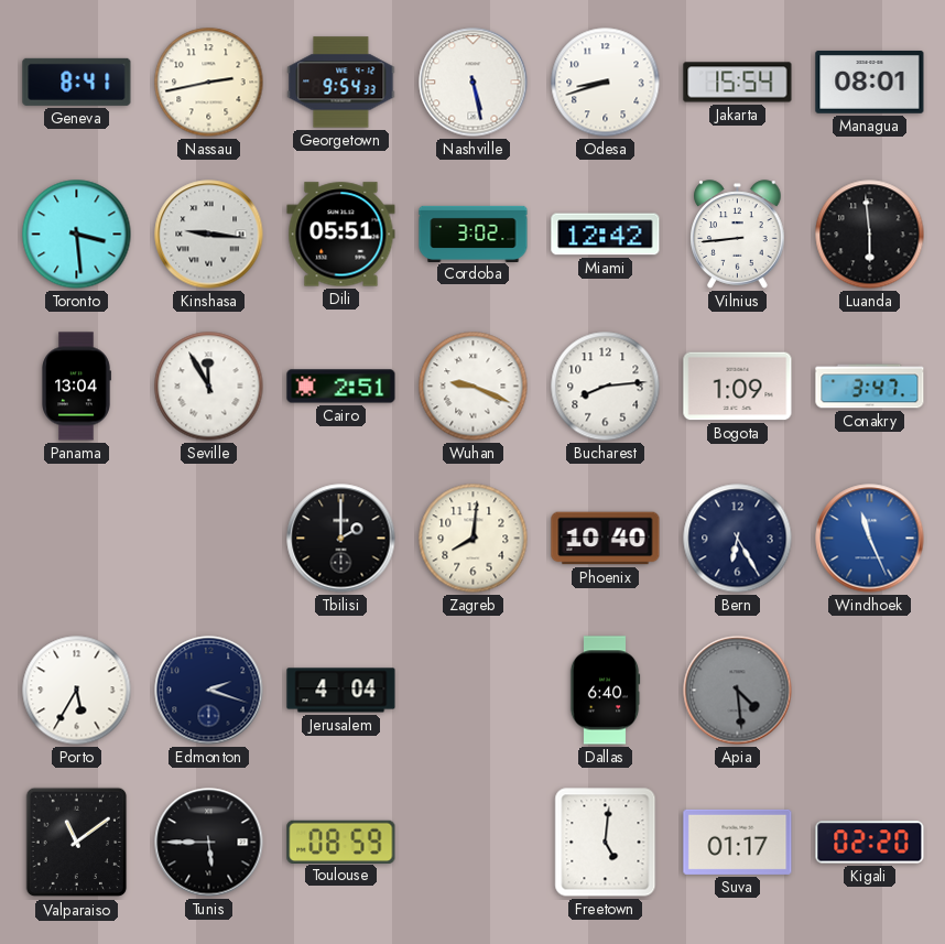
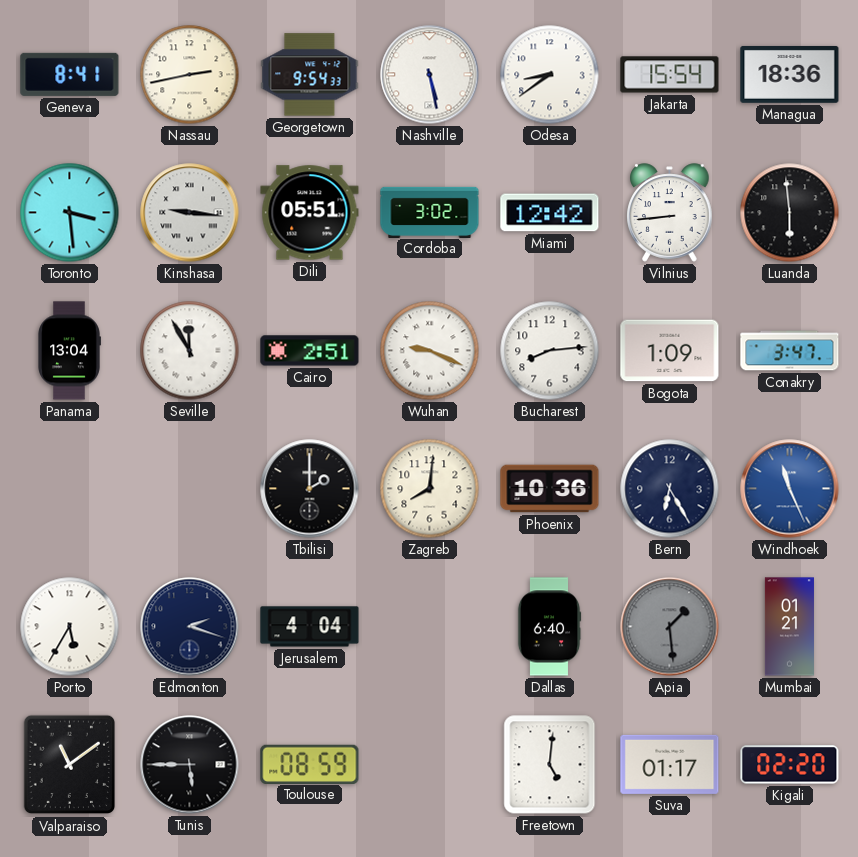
Odesa: 8:42 -> 8:39 (550, 75)
Managua: 08:01 -> 18:36 (790, 74)
Phoenix: 10:40 -> 10:36 (550, 489)
Apia: 4:29 -> 1:29 (670, 627)
Mumbai: none -> 01:21 (789, 627)
